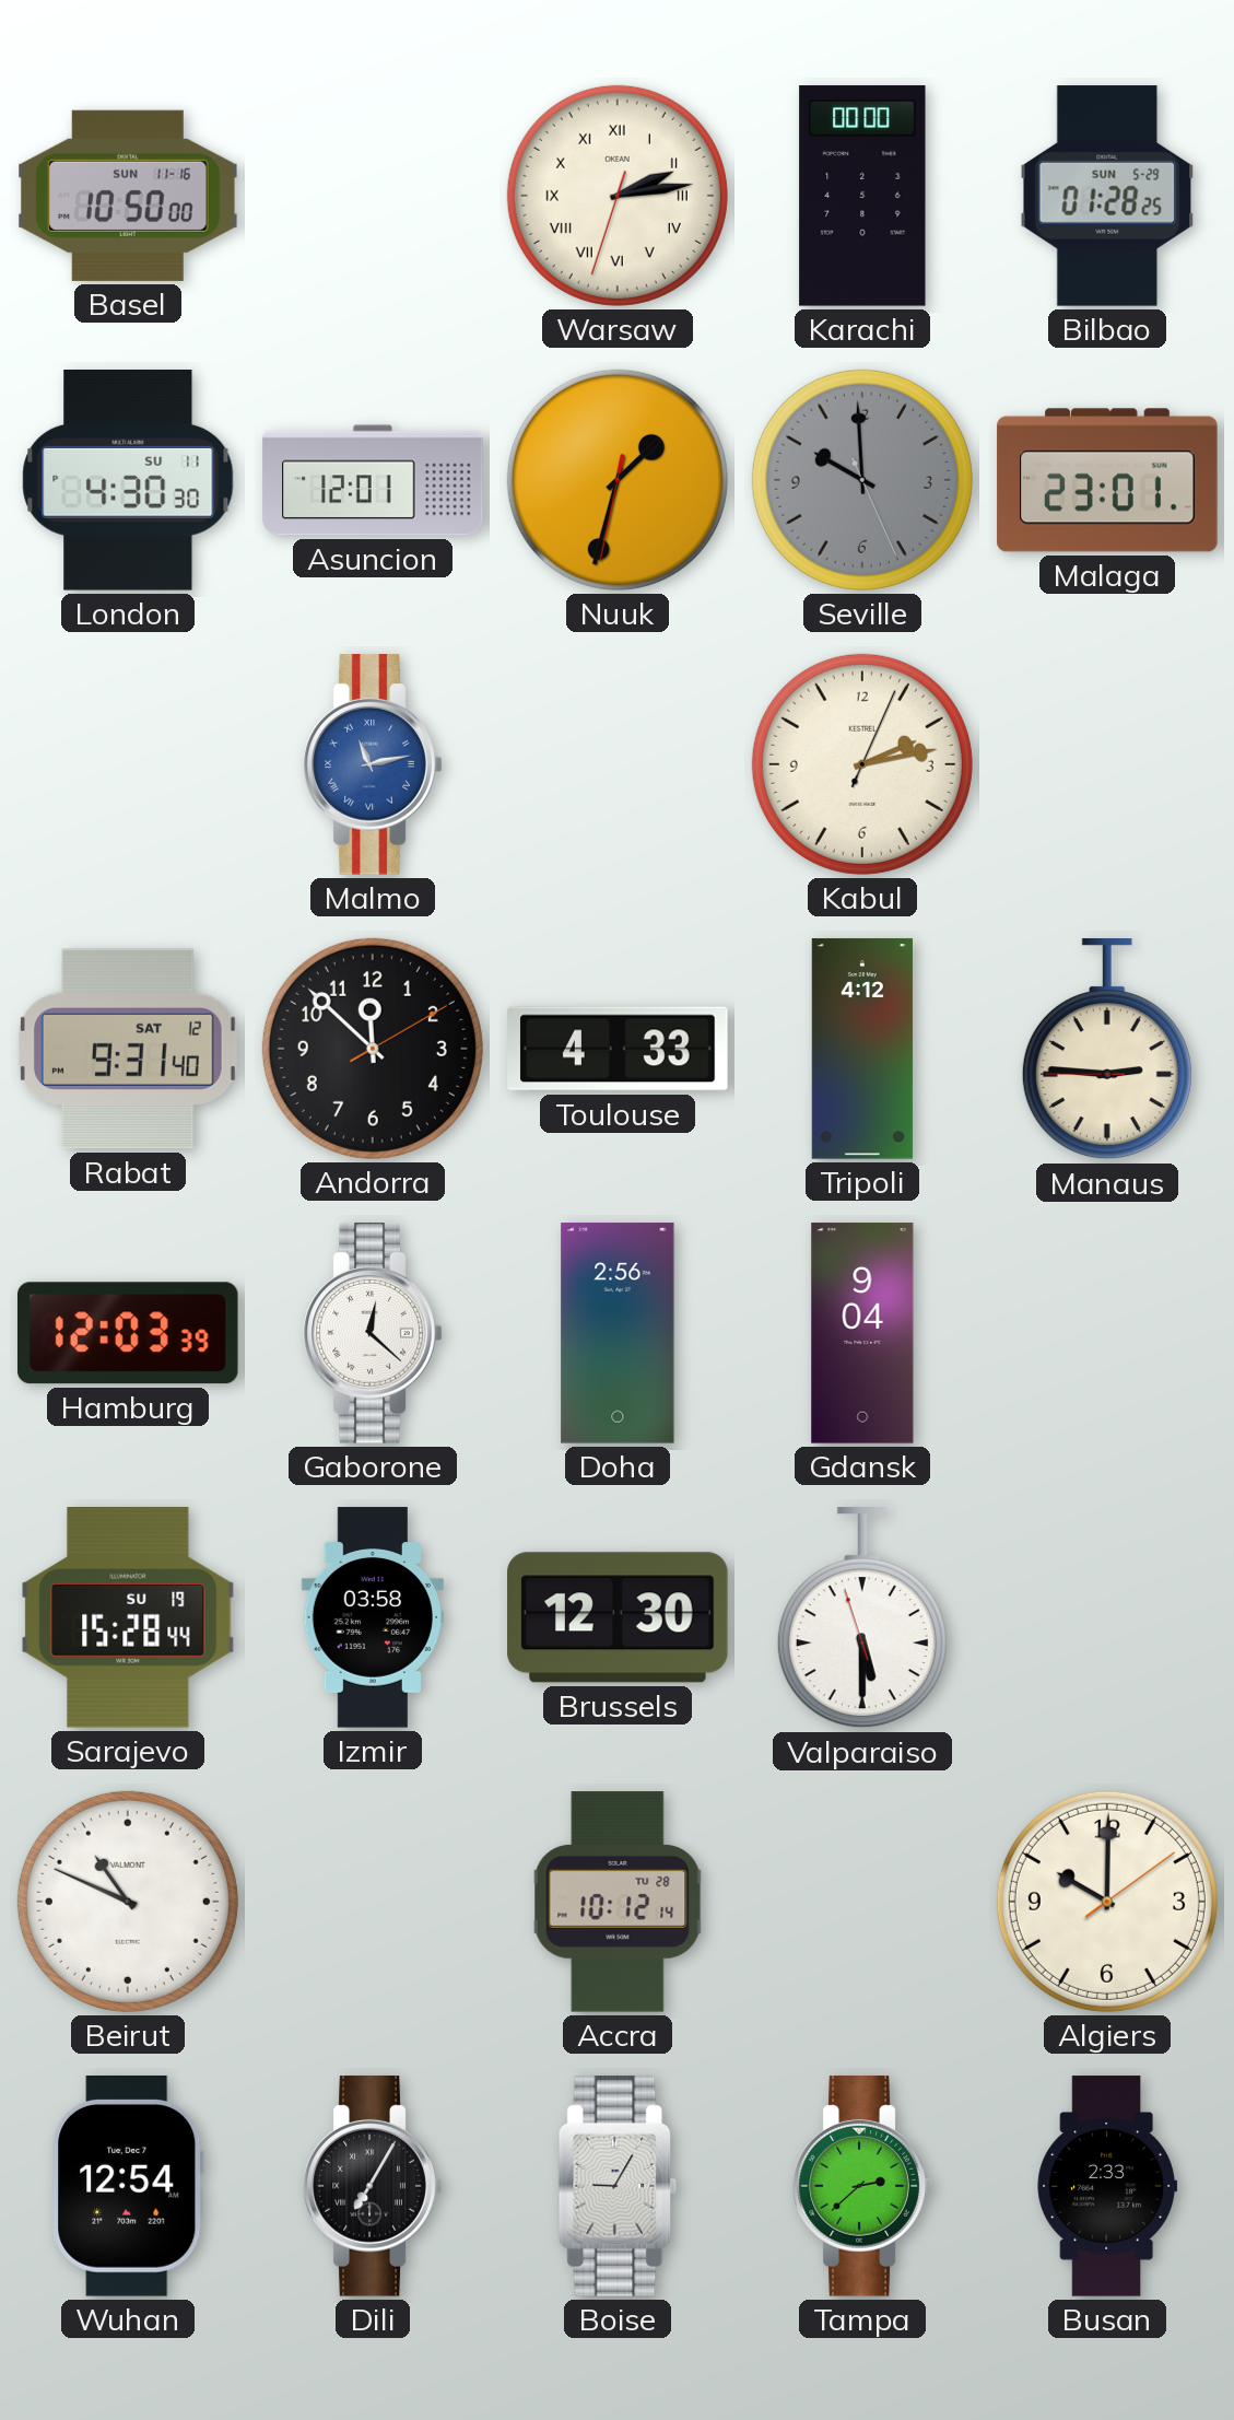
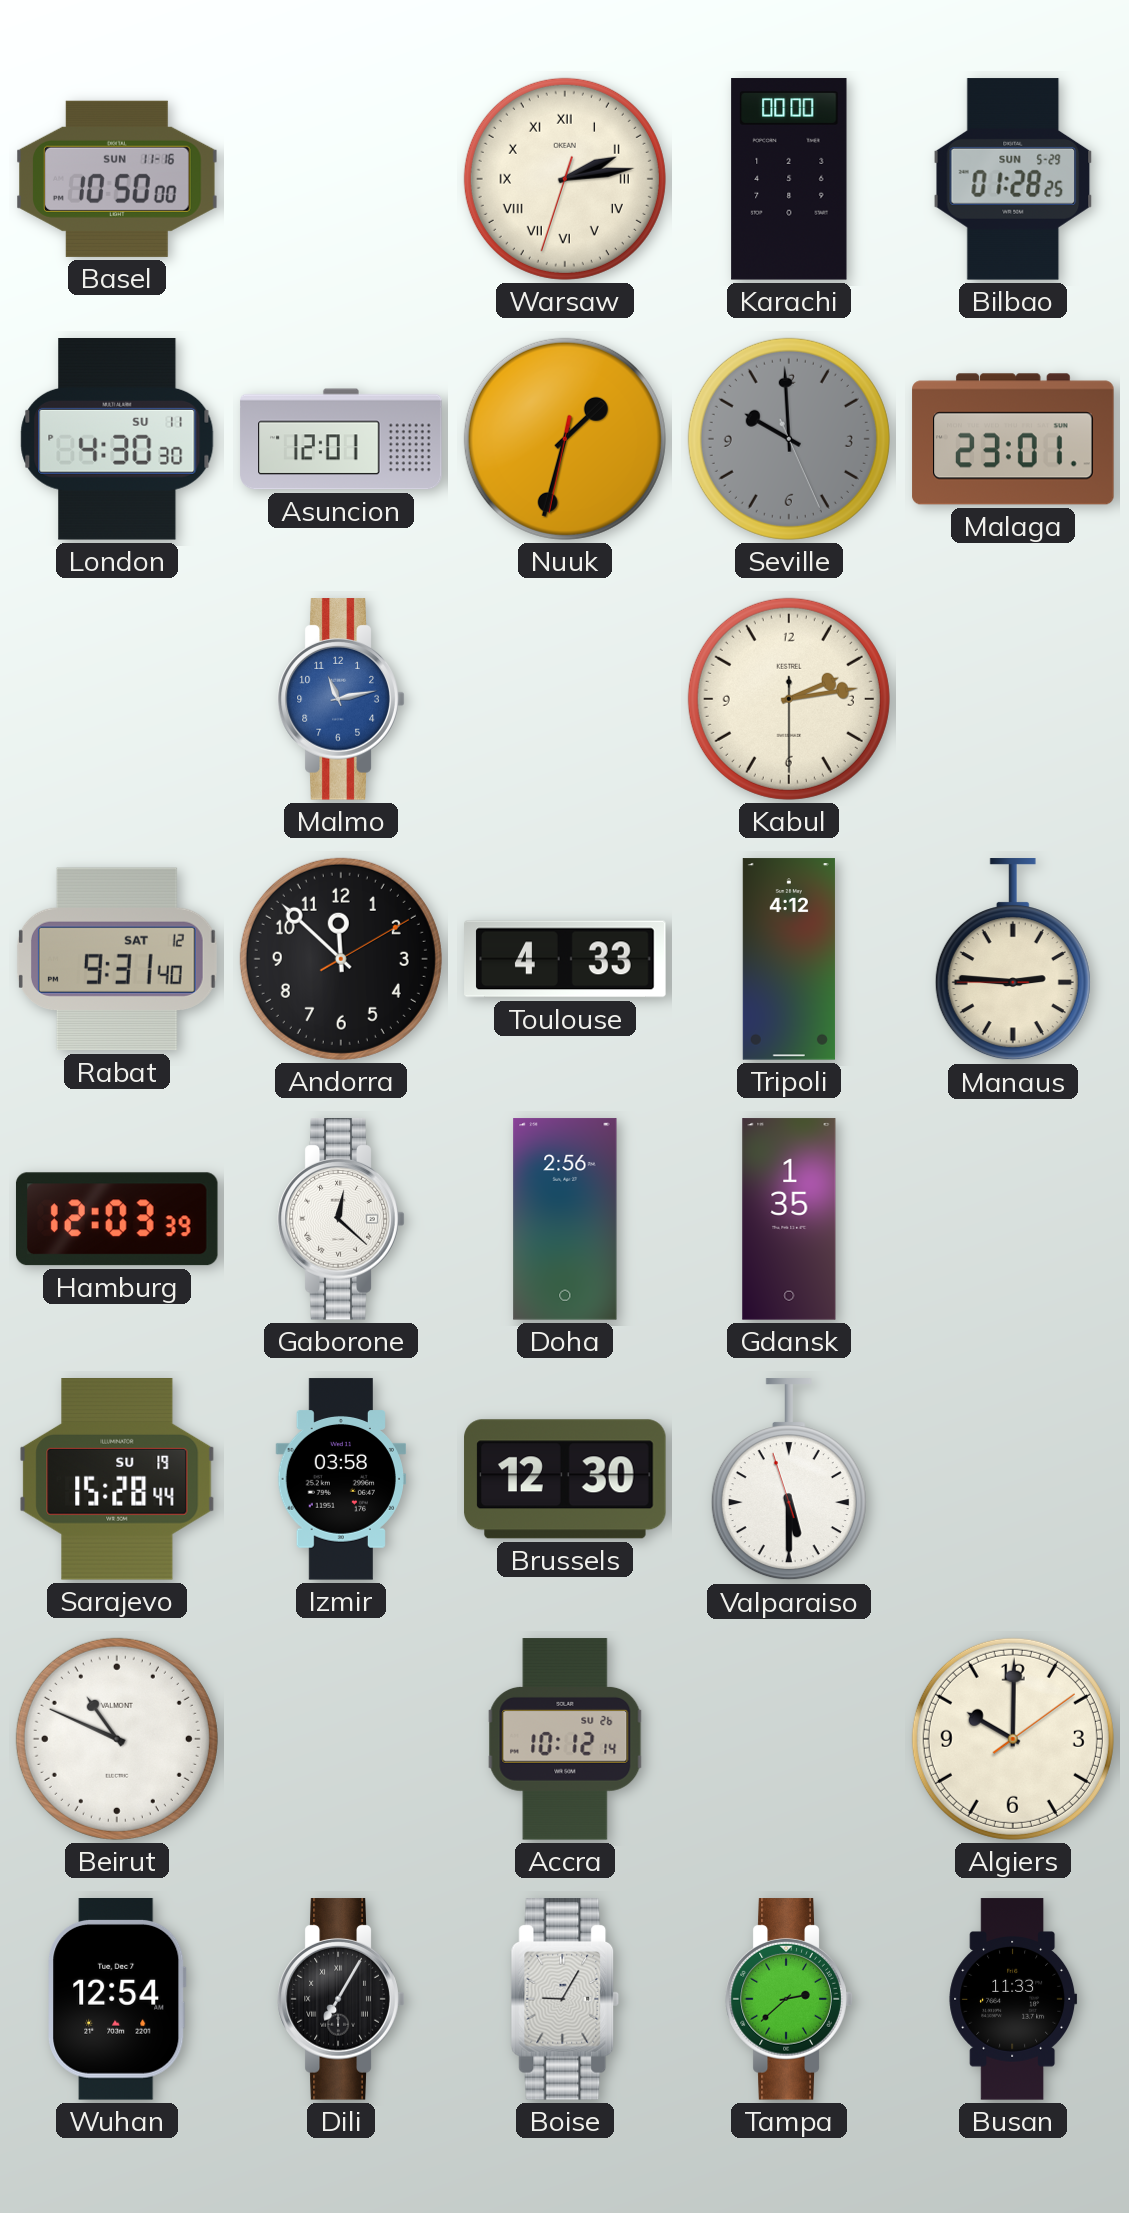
Malmo numerals: Roman -> Arabic (341, 699)
Kabul: 2:13:04 -> 2:13:30 (789, 699)
Gdansk: 9:04 -> 1:35 (789, 1219)
Accra date: TU 28 -> SU 26 (565, 1739)
Busan: 2:33 -> 11:33 (1013, 1999)
